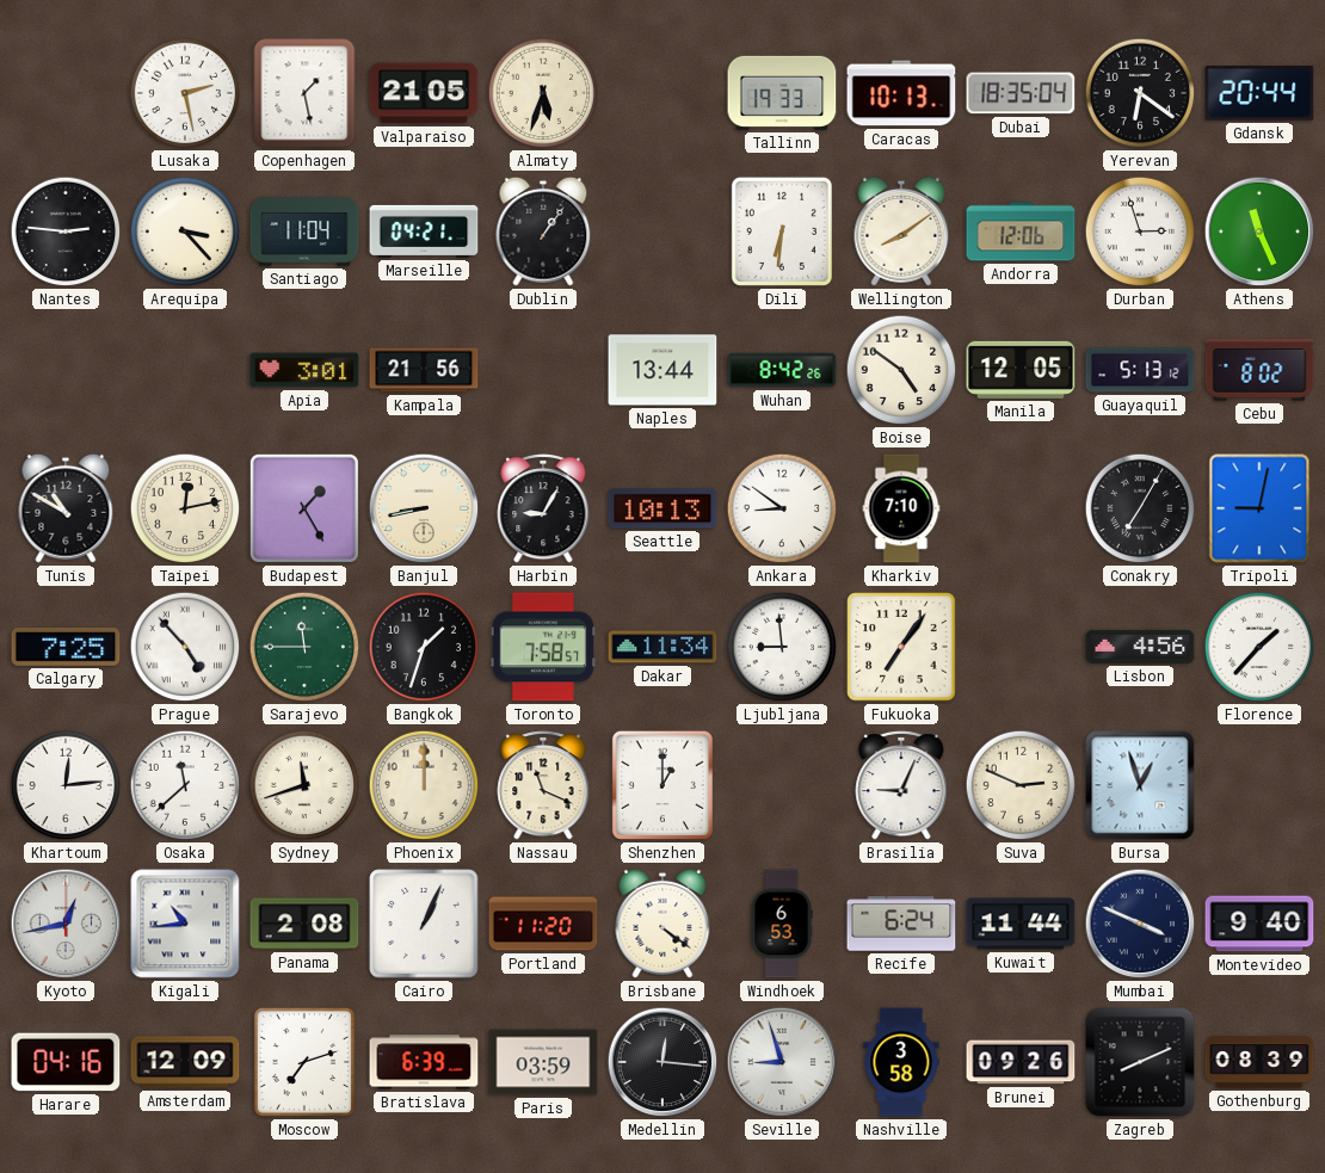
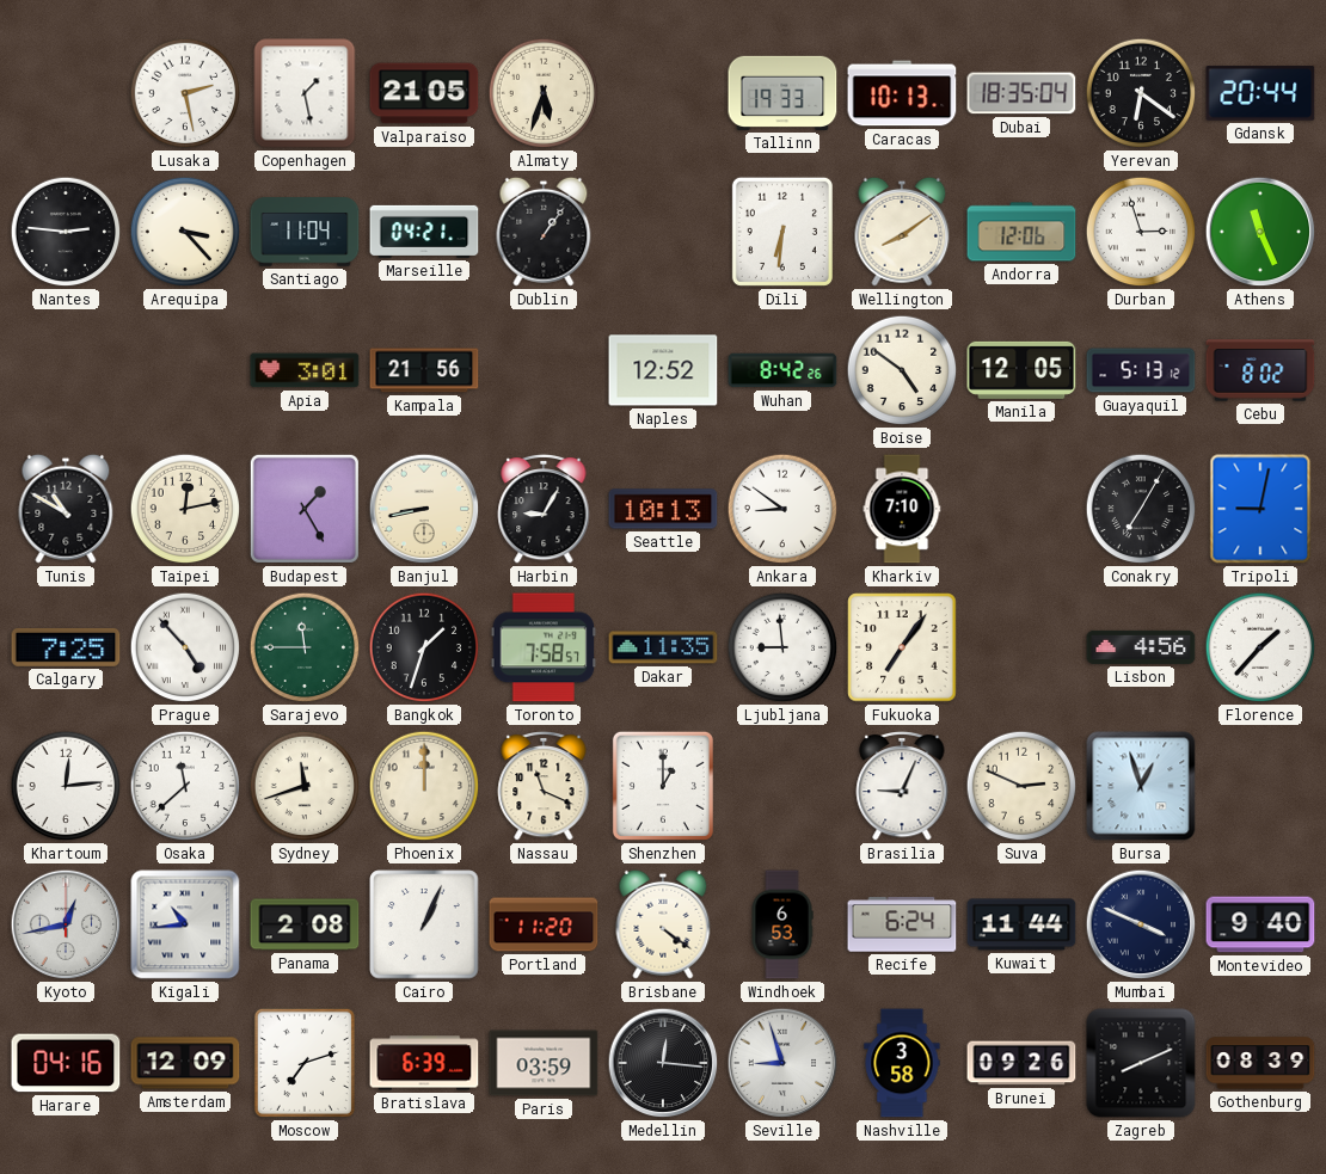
Naples: 13:44 -> 12:52 (663, 370)
Dakar: 11:34 -> 11:35 (663, 647)
